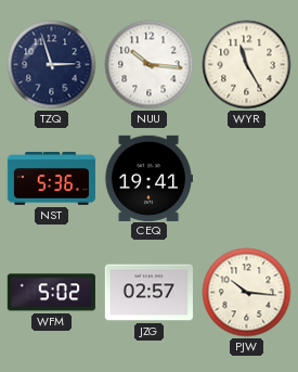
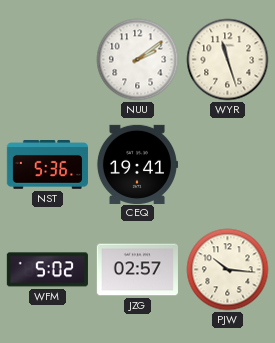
TZQ: 2:57 -> none (52, 65)
NUU: 10:16 -> 2:09 (138, 60)
WYR: 11:25 -> 11:27 (228, 60)
